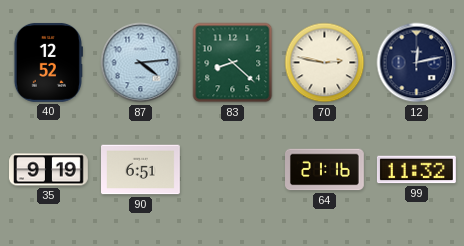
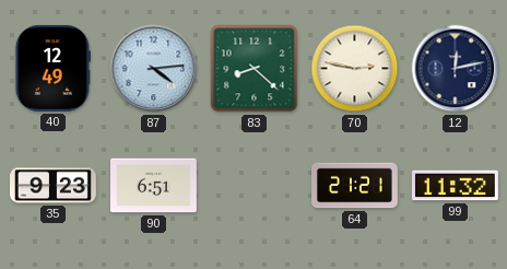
40: 12:52 -> 12:49 (52, 68)
35: 9:19 -> 9:23 (54, 186)
64: 21:16 -> 21:21 (355, 186)
